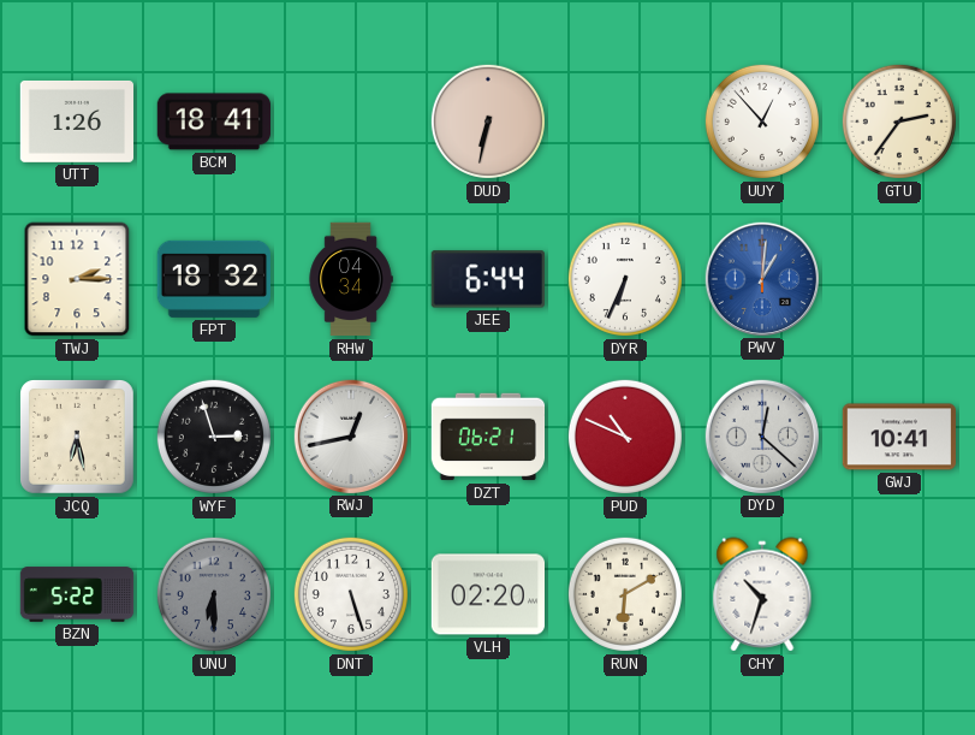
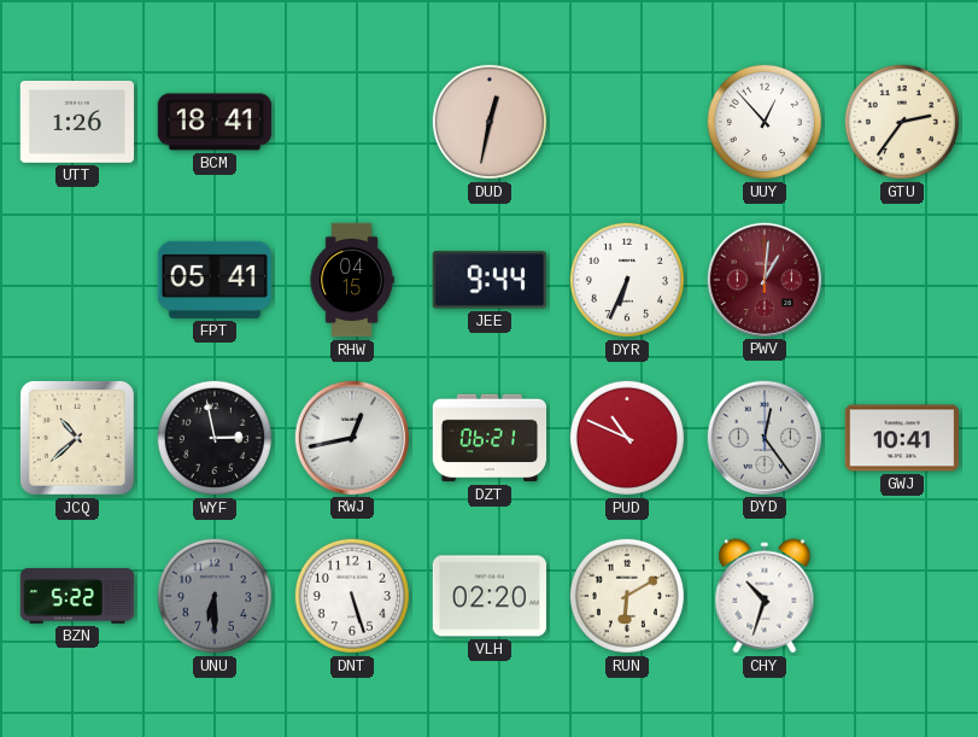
DUD: 6:32 -> 12:32 (490, 122)
TWJ: 2:15 -> none (77, 279)
FPT: 18:32 -> 05:41 (213, 280)
RHW: 04:34 -> 04:15 (352, 280)
JEE: 6:44 -> 9:44 (490, 280)
PWV dial: blue -> burgundy (763, 279)
JCQ: 6:28 -> 10:38 (78, 439)
WYF: 2:57 -> 2:58 (215, 438)
DYD: 12:22 -> 12:24 (763, 437)
